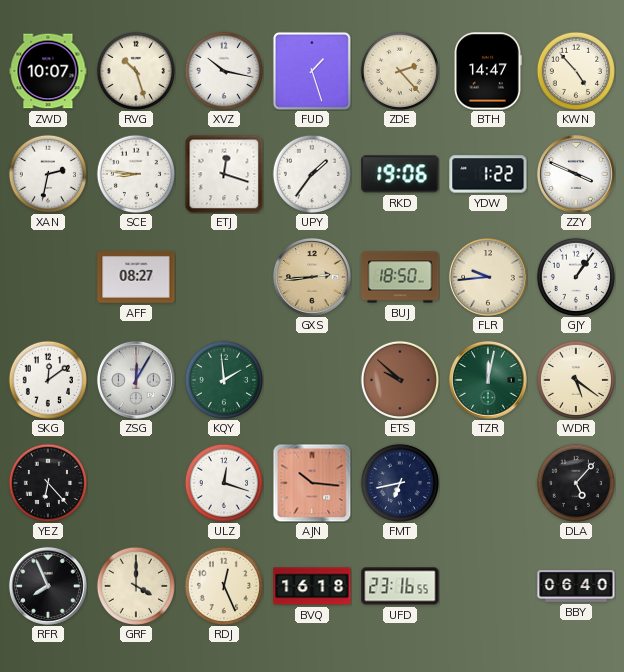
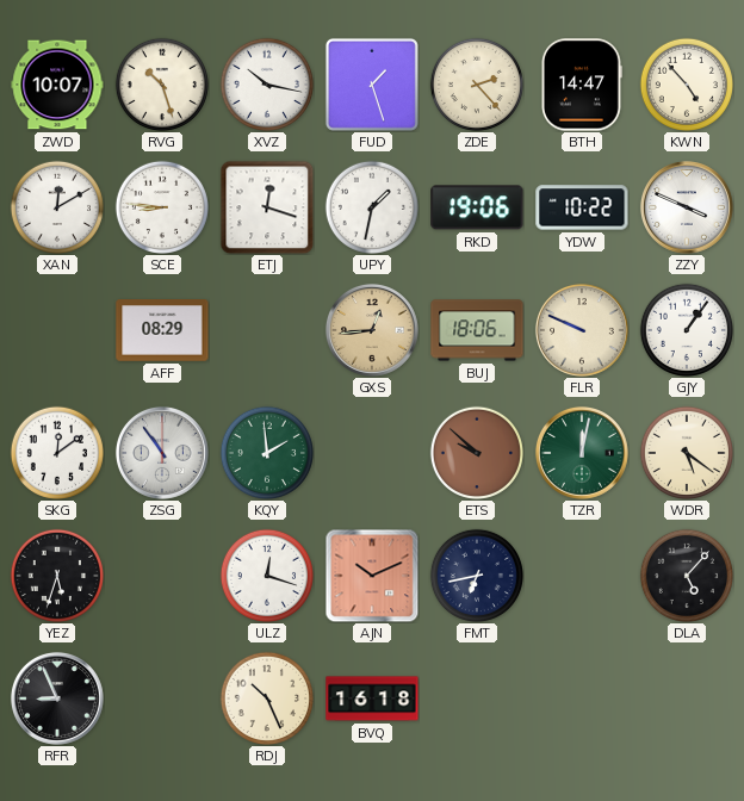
XAN: 2:32 -> 12:10 (57, 207)
UPY: 1:36 -> 1:32 (372, 207)
YDW: 1:22 -> 10:22 (582, 207)
AFF: 08:27 -> 08:29 (162, 330)
GXS: 2:44 -> 12:44 (372, 330)
BUJ: 18:50 -> 18:06 (477, 330)
FLR: 9:44 -> 9:49 (582, 330)
ZSG: 12:05 -> 10:54 (162, 453)
YEZ: 6:23 -> 5:33 (57, 576)
AJN: 10:16 -> 10:11 (372, 576)
RFR: 7:56 -> 8:56 (57, 698)
GRF: 4:00 -> none (136, 586)
RDJ: 12:26 -> 10:26 (267, 698)
UFD: 23:16 -> none (400, 586)
BBY: 06:40 -> none (576, 587)
